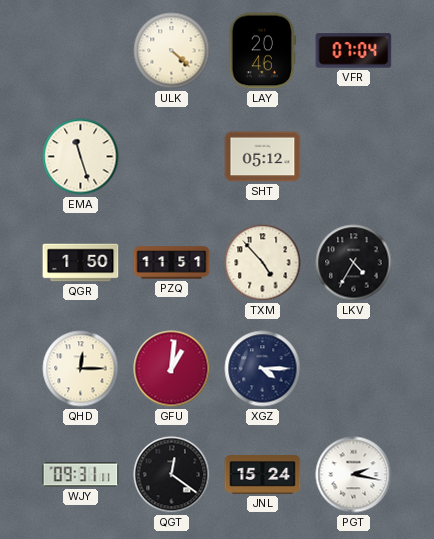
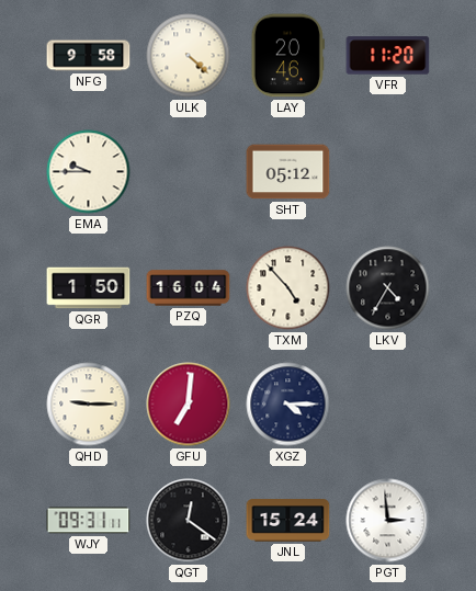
NFG: none -> 9:58 (89, 56)
VFR: 07:04 -> 11:20 (388, 56)
EMA: 11:27 -> 9:45 (89, 172)
PZQ: 11:51 -> 16:04 (189, 288)
QHD: 12:15 -> 9:15 (89, 405)
GFU: 1:01 -> 7:01 (189, 405)
PGT: 2:17 -> 2:59 (388, 521)
